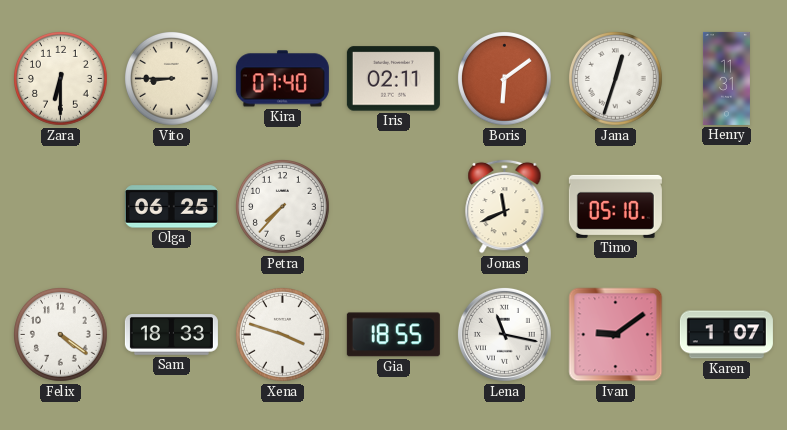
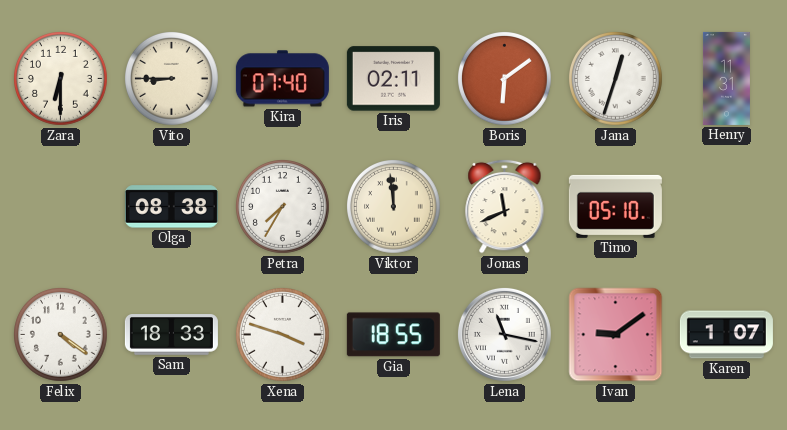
Olga: 06:25 -> 08:38 (171, 207)
Petra: 7:37 -> 7:35 (283, 207)
Viktor: none -> 11:59 (394, 207)
